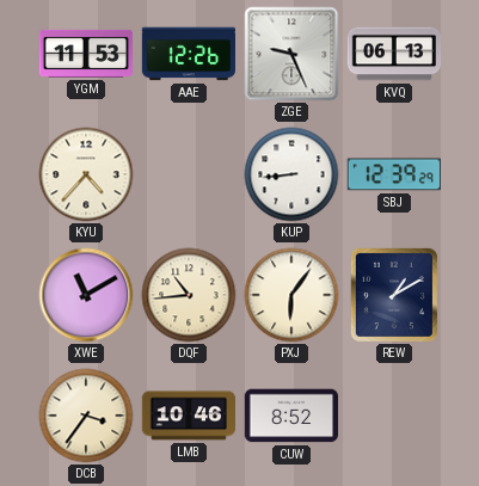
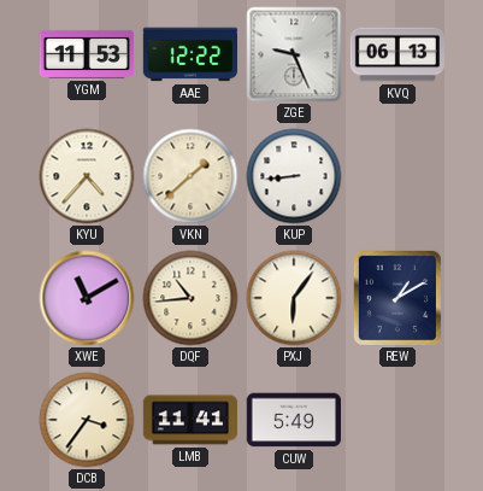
AAE: 12:26 -> 12:22 (189, 54)
VKN: none -> 1:38 (190, 176)
SBJ: 12:39 -> none (394, 174)
LMB: 10:46 -> 11:41 (189, 420)
CUW: 8:52 -> 5:49 (293, 420)
